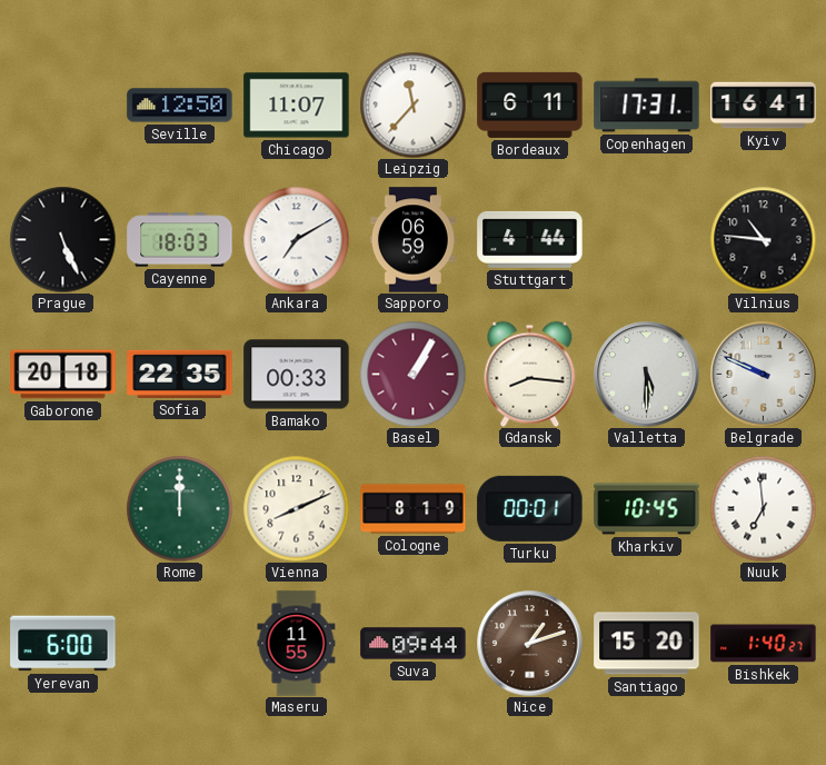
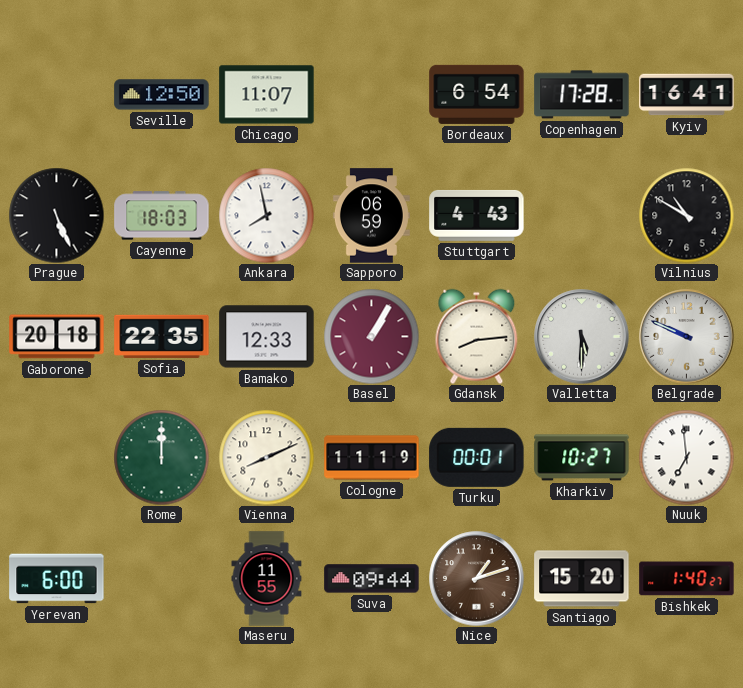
Leipzig: 11:37 -> none (412, 105)
Bordeaux: 6:11 -> 6:54 (477, 94)
Copenhagen: 17:31 -> 17:28 (582, 95)
Ankara: 7:10 -> 7:58 (266, 215)
Stuttgart: 4:44 -> 4:43 (477, 215)
Vilnius: 10:46 -> 10:50 (686, 215)
Bamako: 00:33 -> 12:33 (267, 337)
Gdansk: 8:16 -> 8:14 (477, 336)
Cologne: 8:19 -> 11:19 (372, 458)
Kharkiv: 10:45 -> 10:27 (582, 458)
